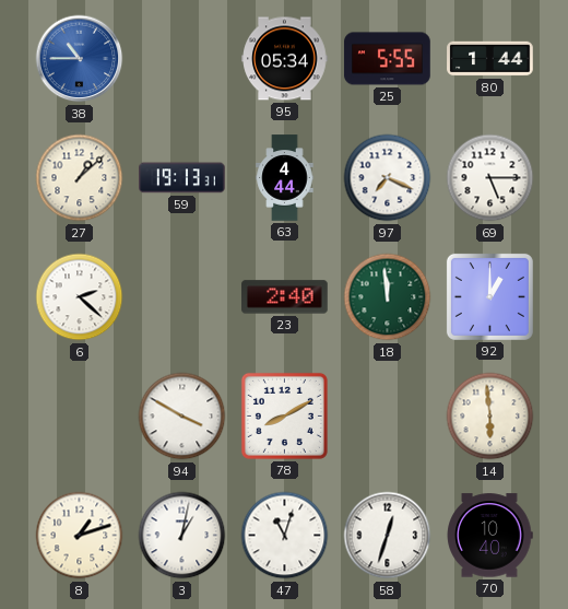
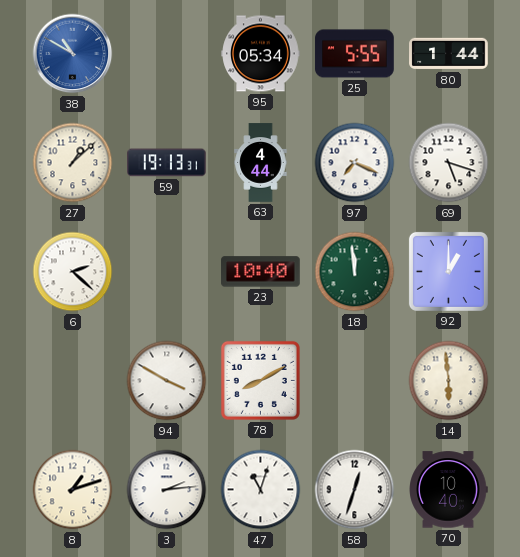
38: 10:45 -> 10:50 (73, 54)
69: 5:15 -> 5:18 (449, 163)
23: 2:40 -> 10:40 (261, 272)
3: 1:02 -> 2:14 (167, 490)
